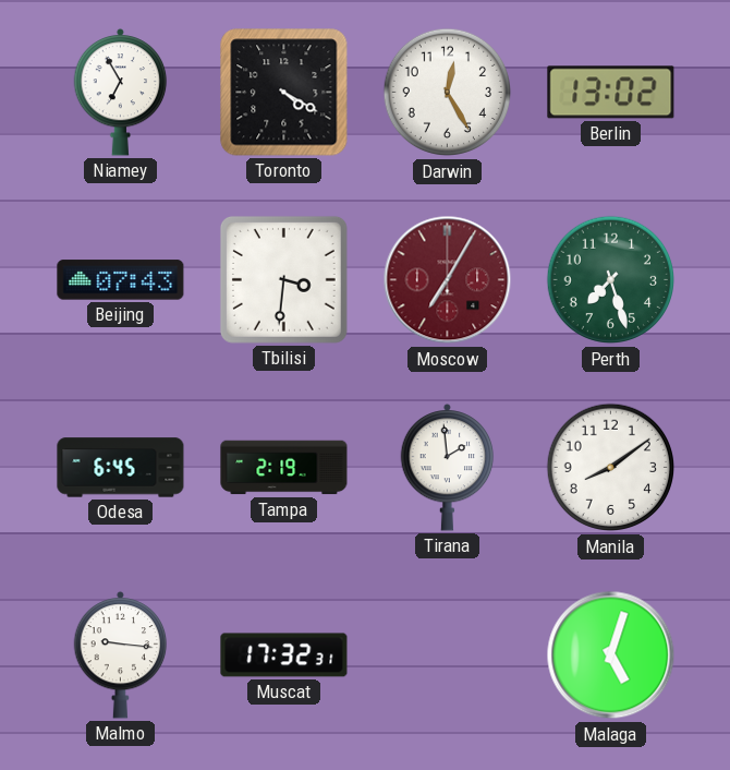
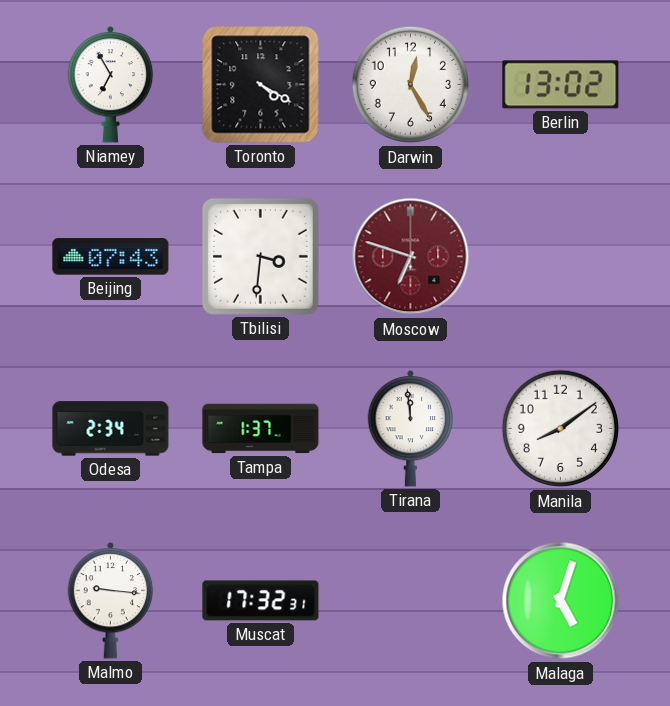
Moscow: 7:05 -> 6:48 (411, 257)
Perth: 7:27 -> none (611, 280)
Odesa: 6:45 -> 2:34 (111, 429)
Tampa: 2:19 -> 1:37 (261, 429)
Tirana: 1:59 -> 11:59 (411, 428)
